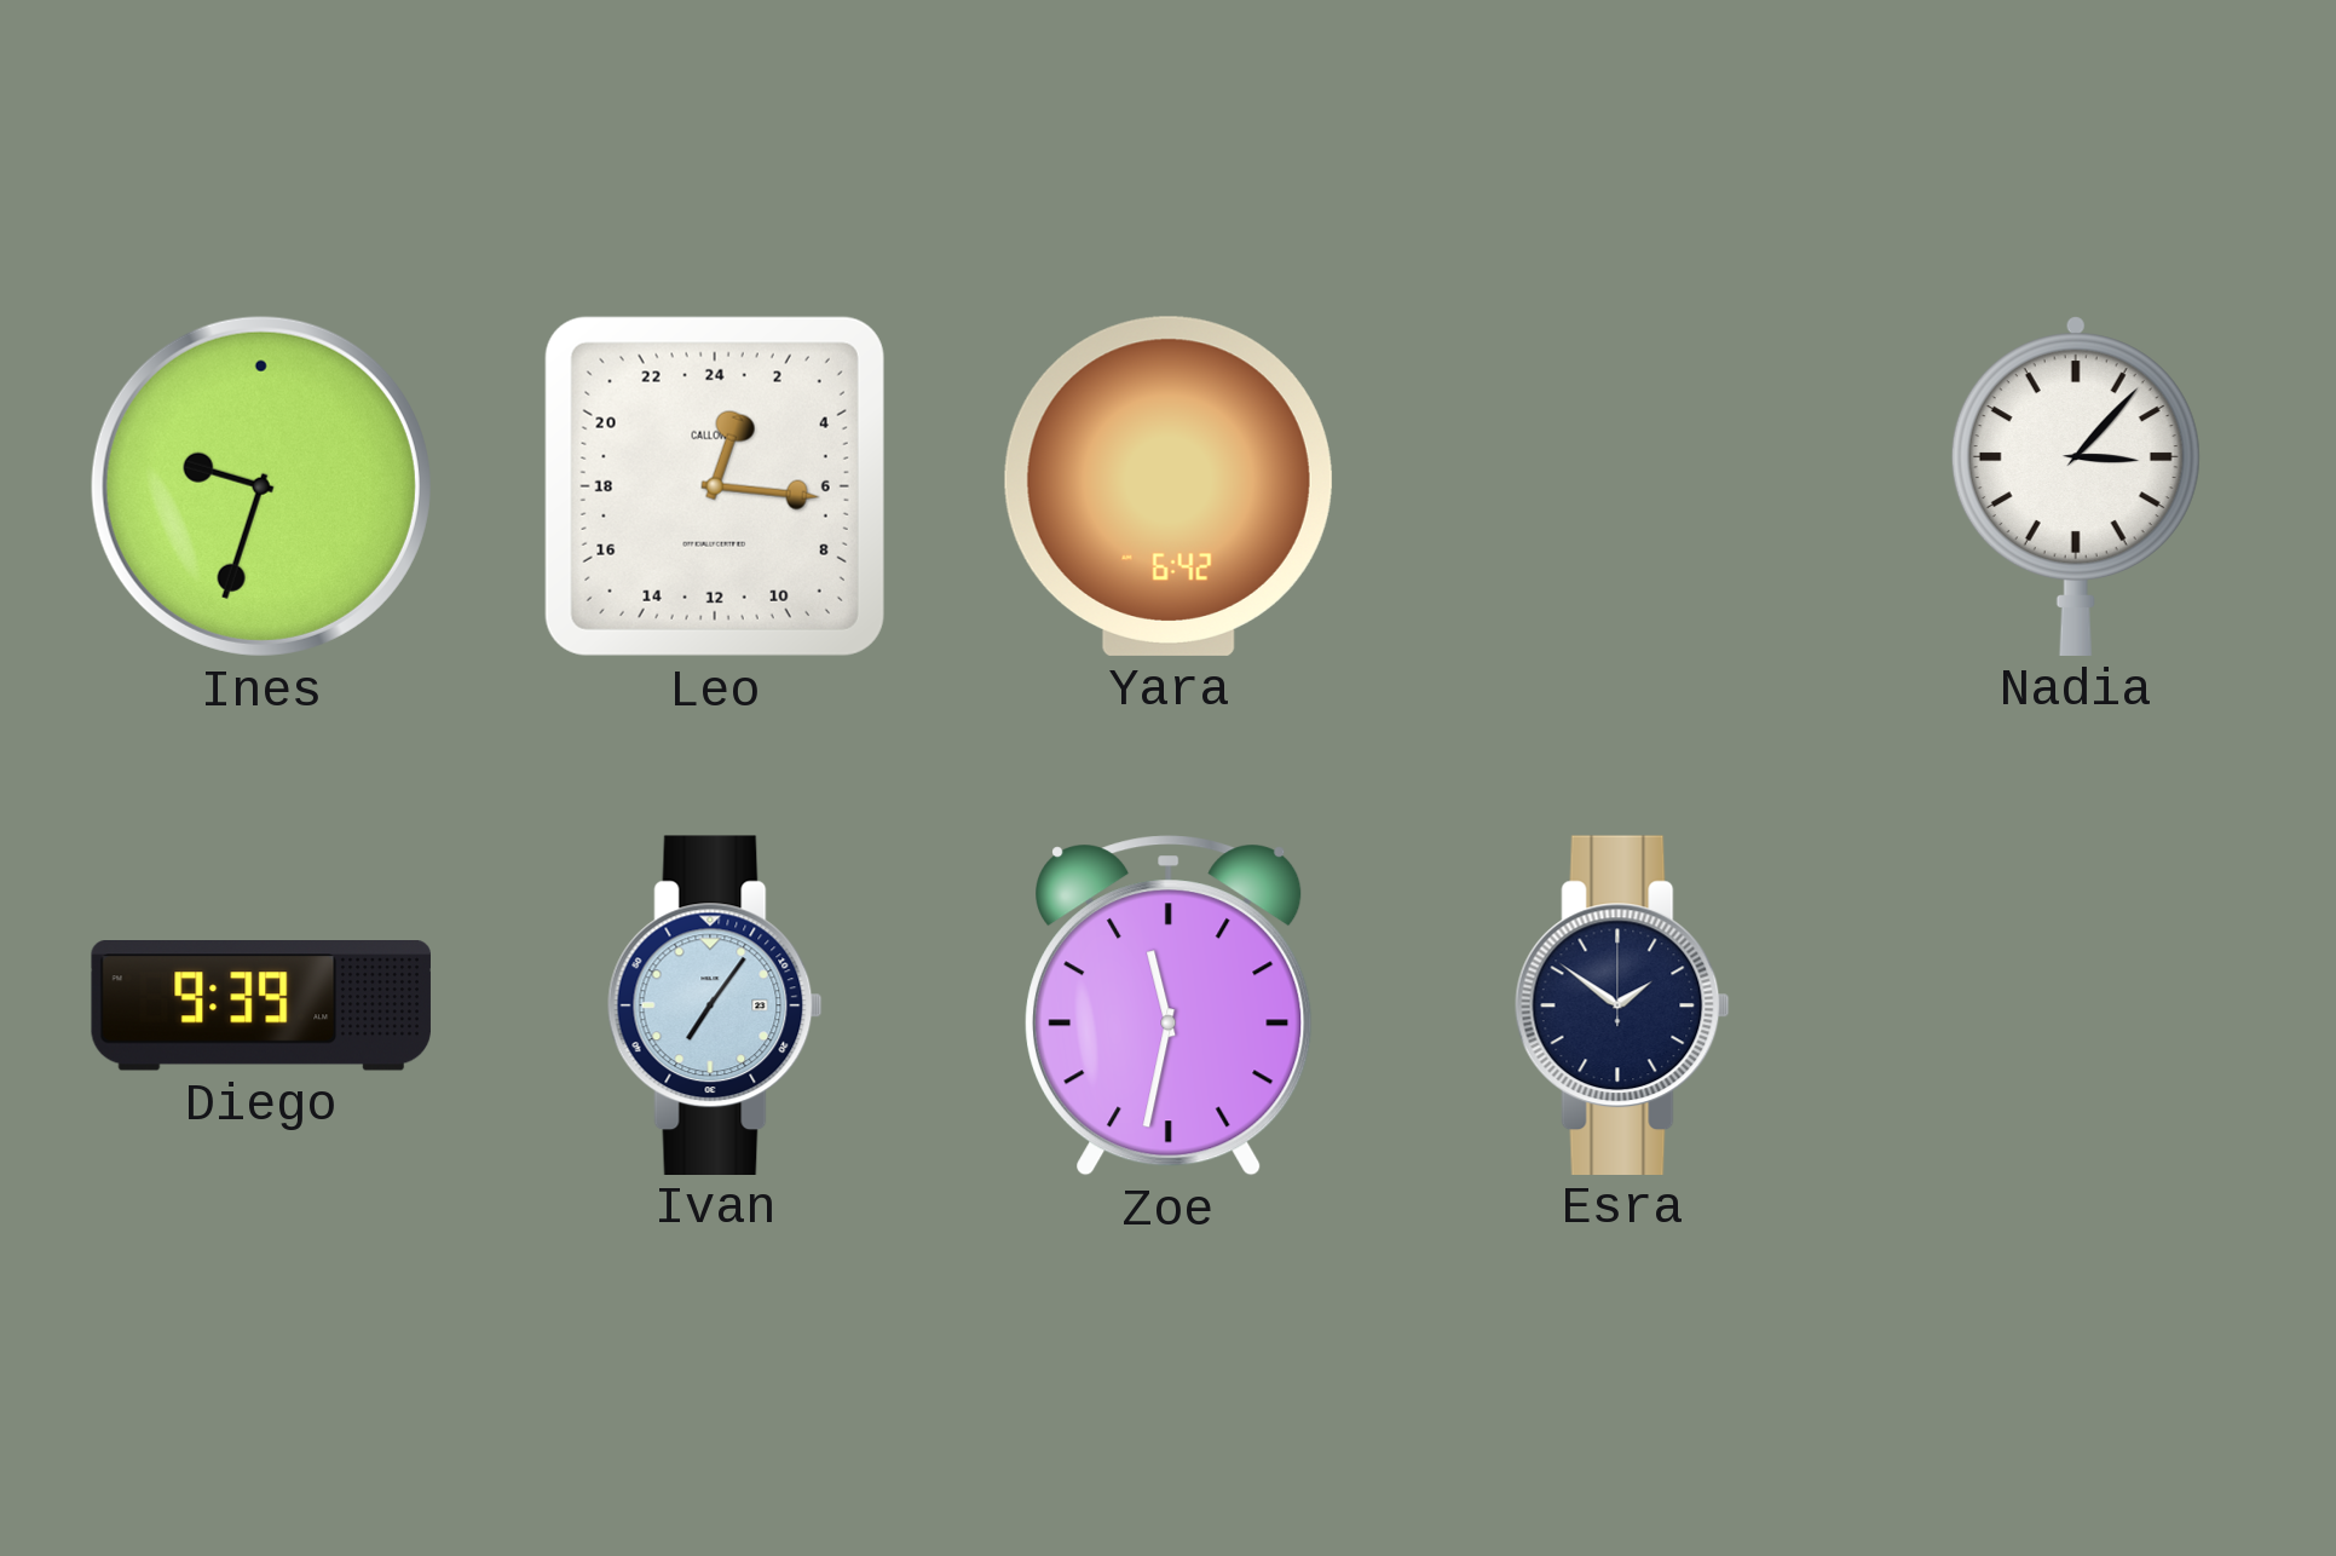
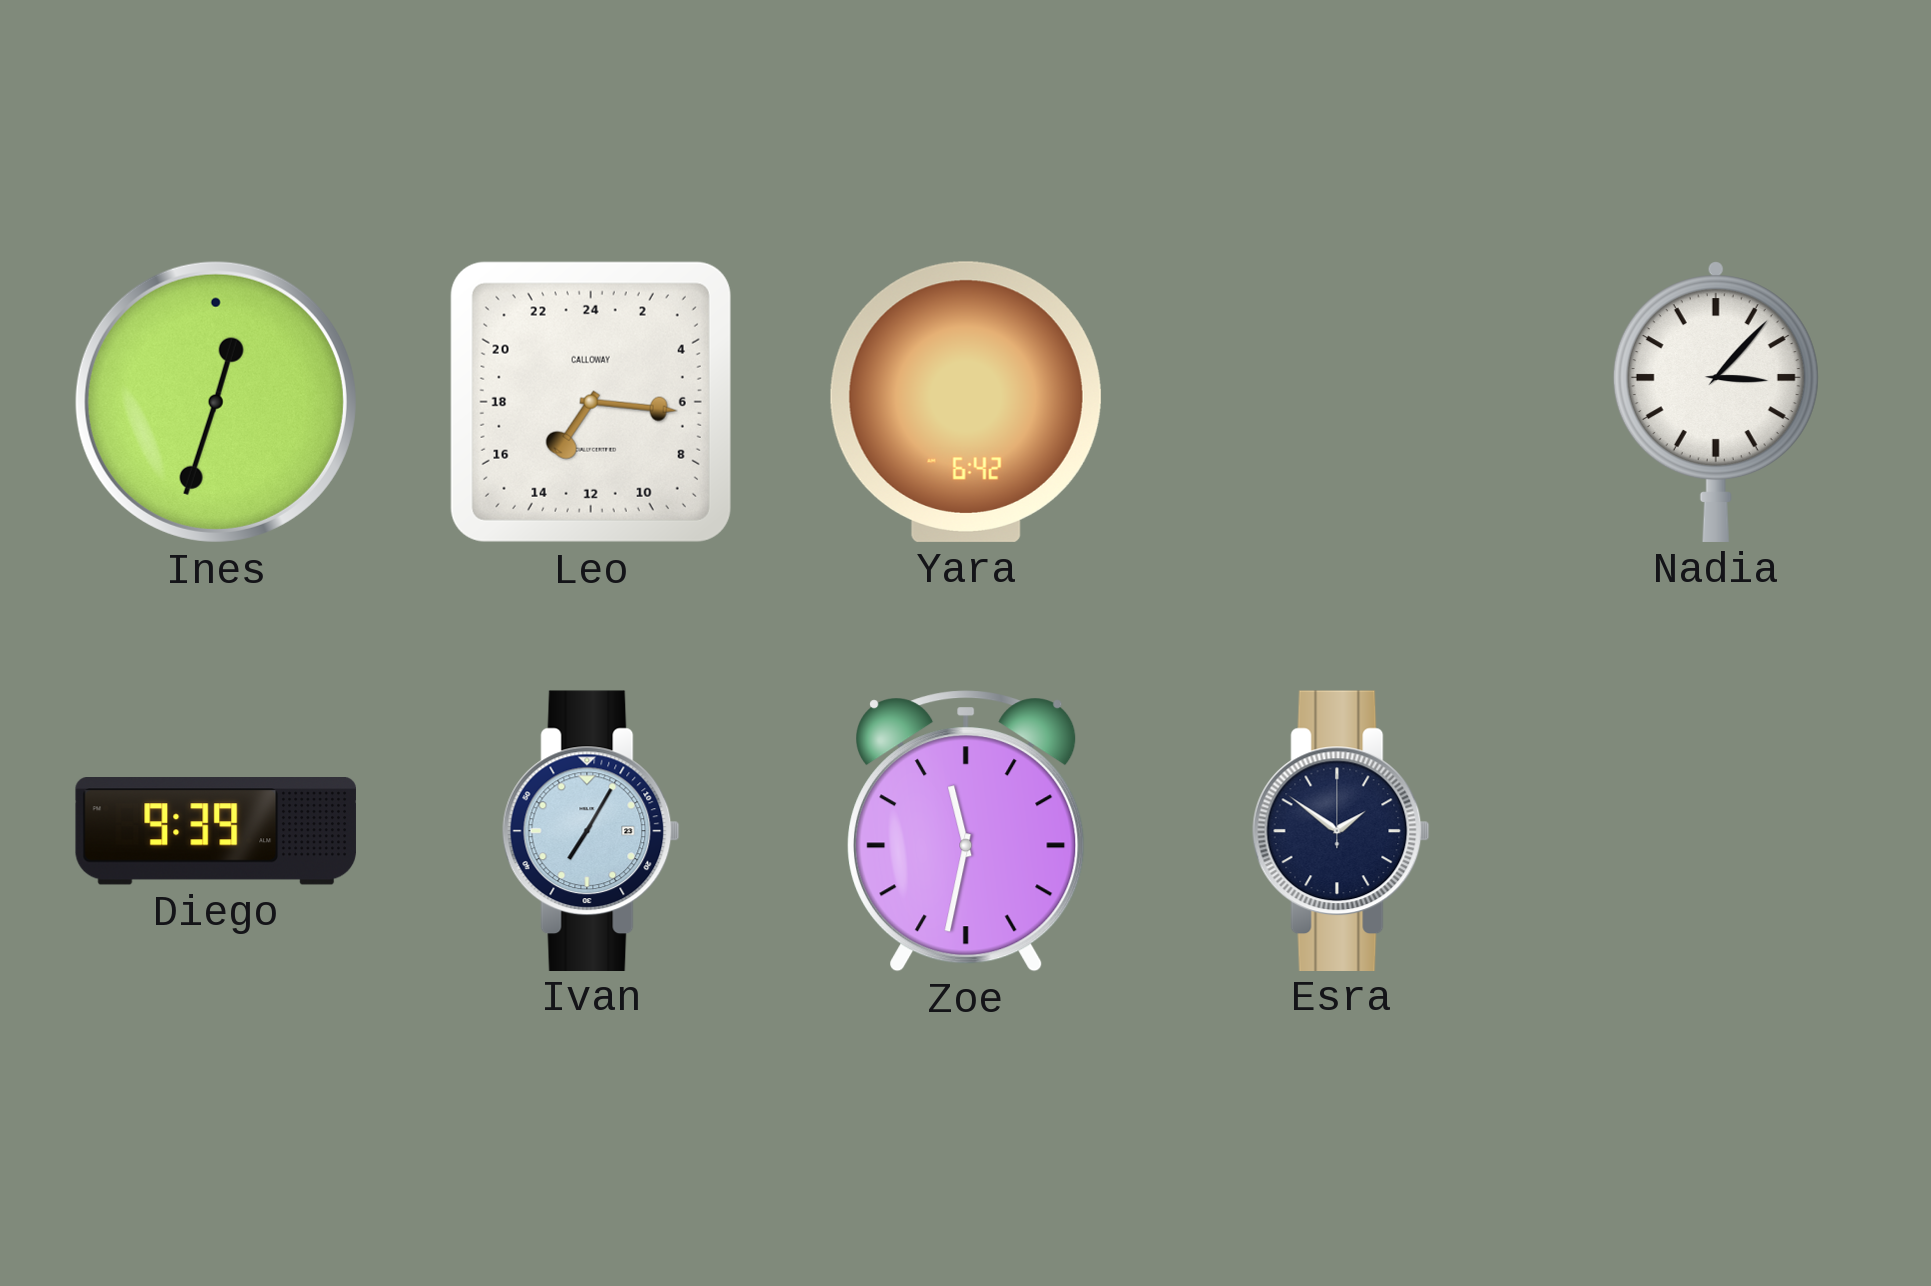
Ines: 9:33 -> 12:33 (216, 402)
Leo: 1:16 -> 14:16 (591, 402)
Ivan: 7:06 -> 7:05 (591, 830)
